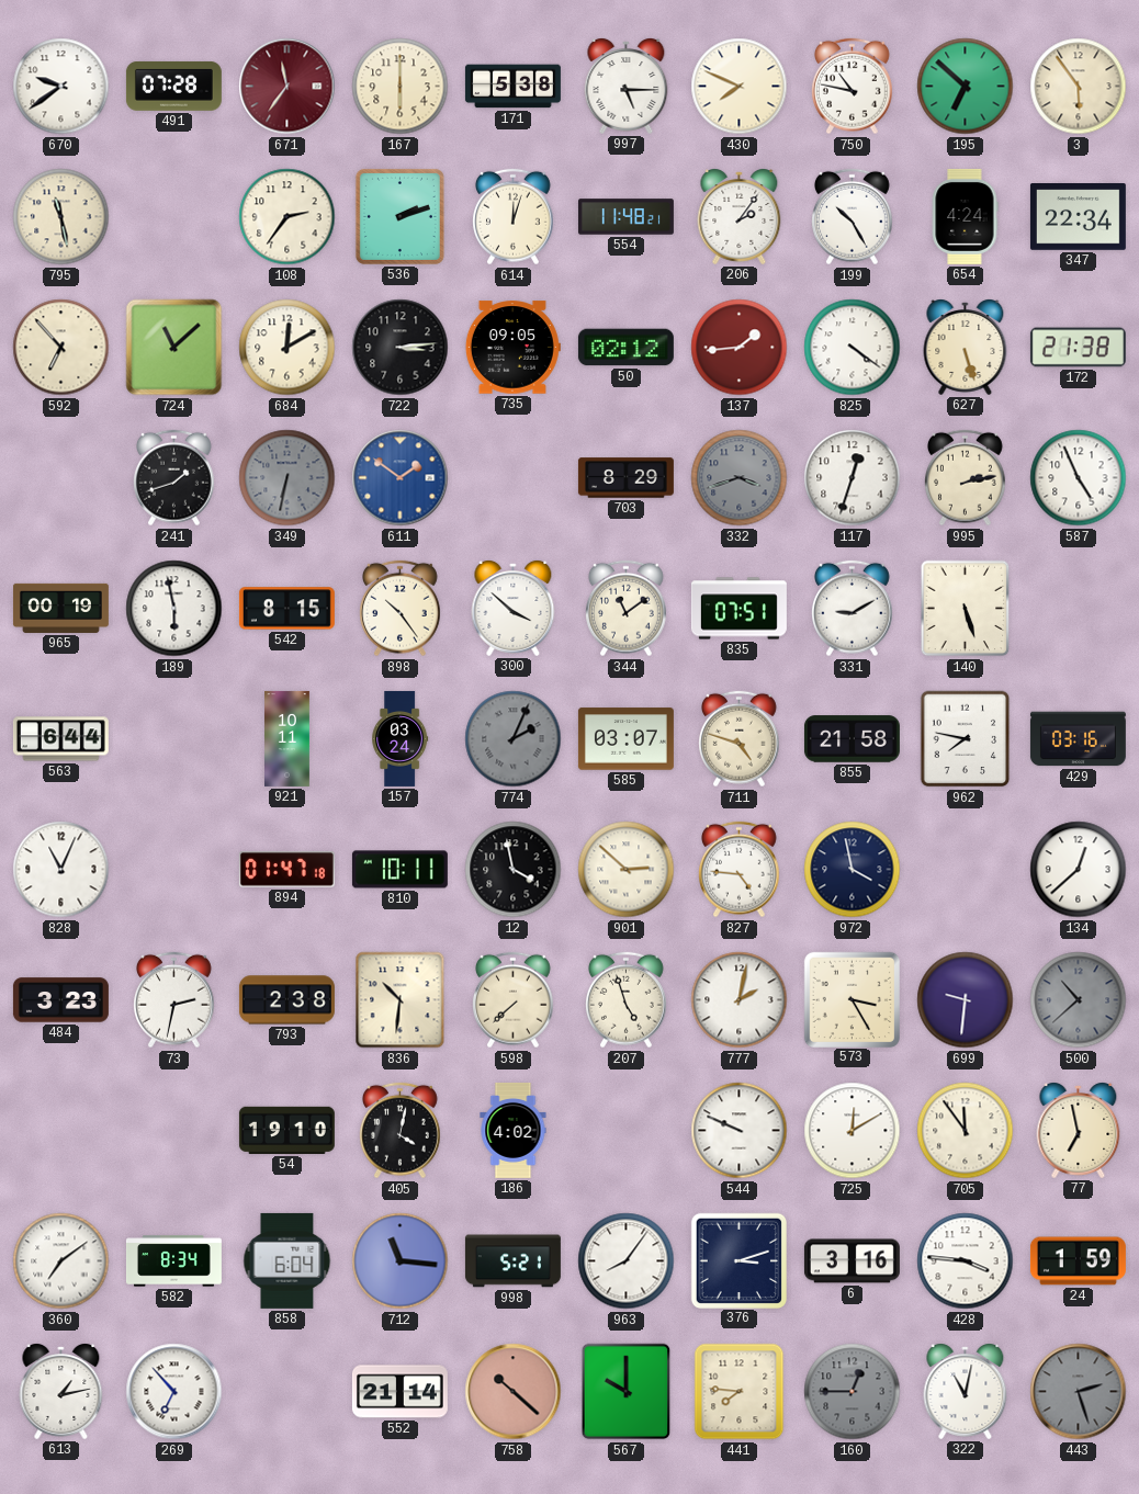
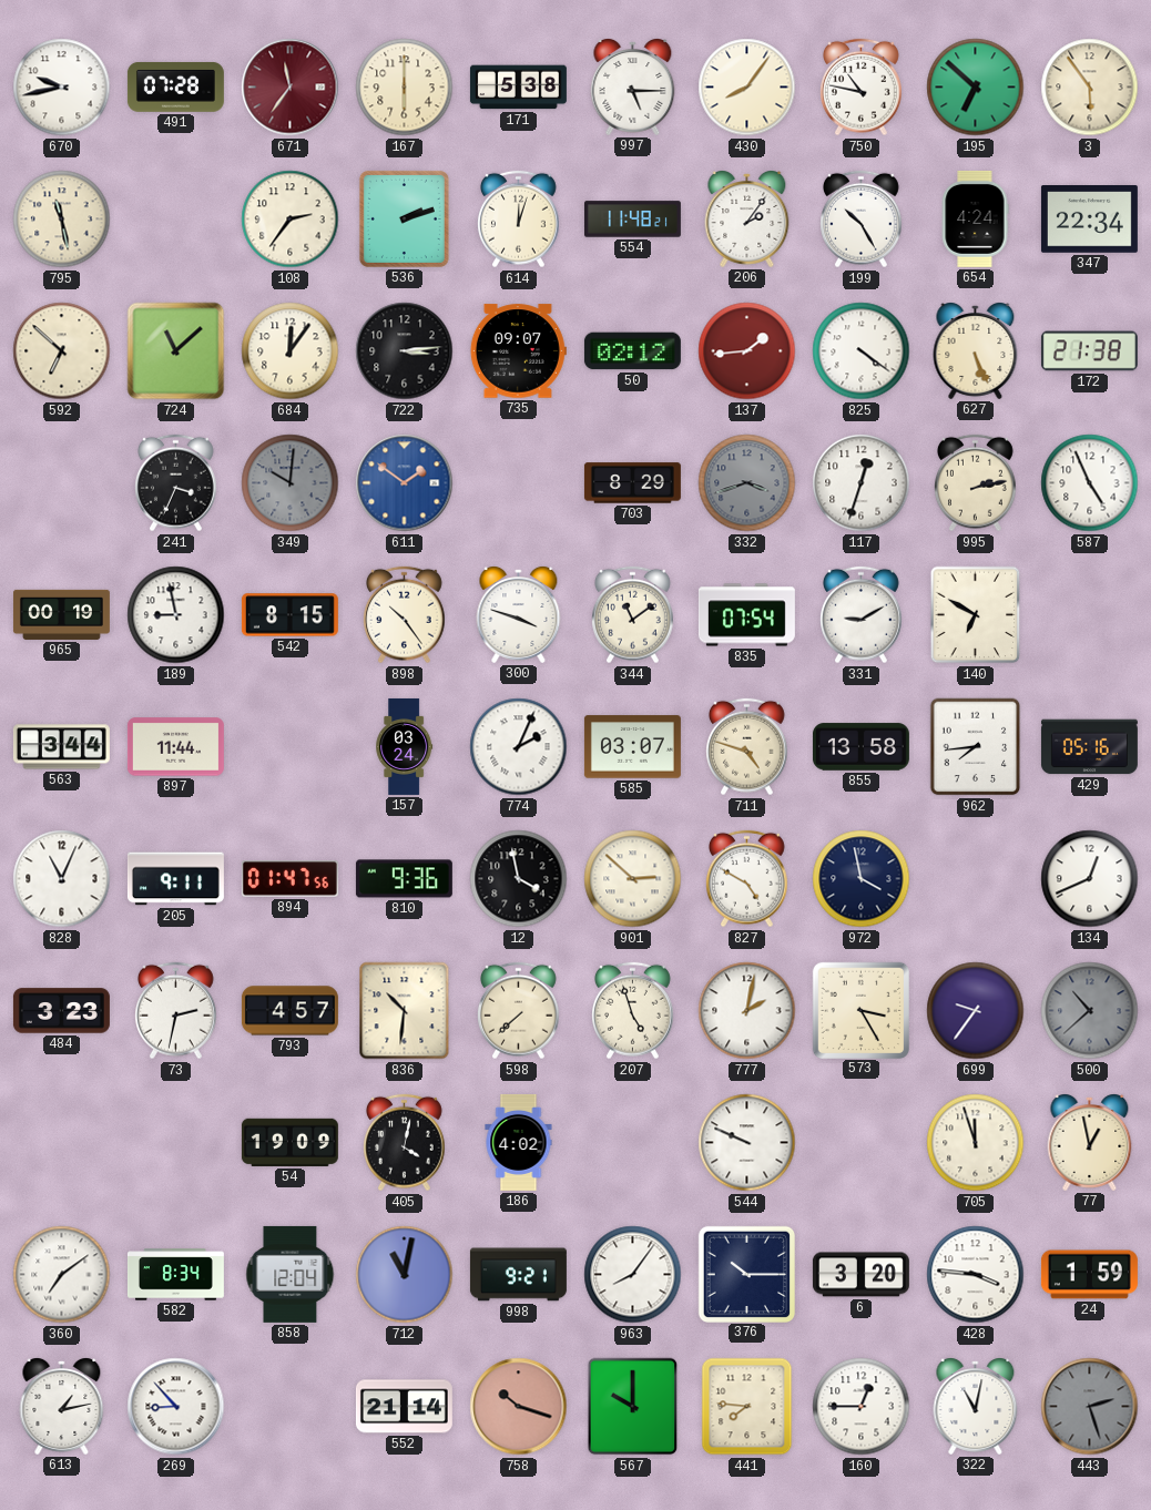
670: 9:39 -> 9:43 (62, 88)
430: 7:49 -> 8:06 (747, 88)
592: 6:53 -> 6:52 (62, 351)
684: 12:10 -> 12:06 (291, 351)
735: 09:05 -> 09:07 (518, 351)
627: 5:27 -> 5:26 (976, 351)
241: 1:42 -> 3:34 (176, 483)
349: 6:32 -> 10:01 (291, 483)
189: 5:58 -> 8:58 (176, 615)
300: 3:52 -> 3:48 (519, 615)
835: 07:51 -> 07:54 (746, 615)
140: 5:27 -> 6:50 (976, 615)
563: 6:44 -> 3:44 (61, 747)
897: none -> 11:44 (175, 747)
921: 10:11 -> none (287, 738)
774 dial: grey -> white (519, 747)
855: 21:58 -> 13:58 (860, 747)
962: 7:47 -> 7:44 (976, 747)
429: 03:16 -> 05:16 (1089, 747)
205: none -> 9:11 (175, 879)
894: 01:47:18 -> 01:47:56 (289, 879)
810: 10:11 -> 9:36 (404, 879)
827: 4:46 -> 4:50 (747, 879)
134: 12:38 -> 12:41 (1090, 879)
793: 2:38 -> 4:57 (289, 1011)
699: 9:31 -> 9:36 (976, 1011)
54: 19:10 -> 19:09 (289, 1142)
725: 12:10 -> none (853, 1131)
705: 11:54 -> 11:57 (976, 1143)
77: 6:58 -> 12:58 (1090, 1143)
858: 6:04 -> 12:04 (291, 1274)
712: 11:16 -> 11:02 (405, 1275)
998: 5:21 -> 9:21 (518, 1275)
376: 3:12 -> 10:15 (746, 1274)
6: 3:16 -> 3:20 (860, 1275)
269: 6:53 -> 8:53 (176, 1407)
758: 10:22 -> 10:18 (519, 1407)
160 dial: grey -> white (862, 1407)
